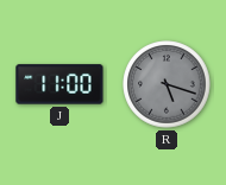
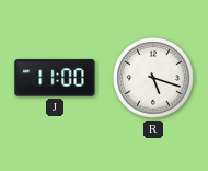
R dial: grey -> white (153, 78)
